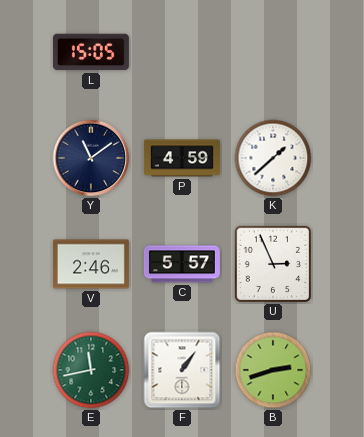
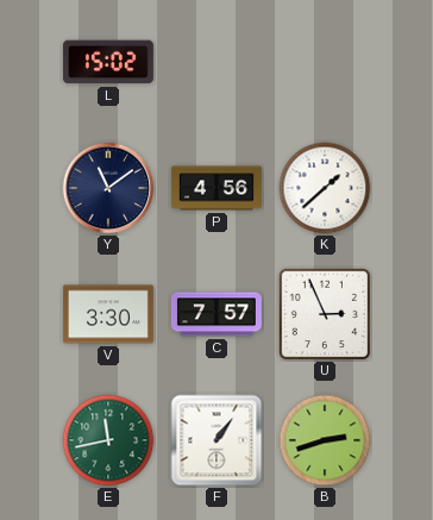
L: 15:05 -> 15:02 (108, 62)
P: 4:59 -> 4:56 (216, 188)
V: 2:46 -> 3:30 (108, 314)
C: 5:57 -> 7:57 (216, 314)
